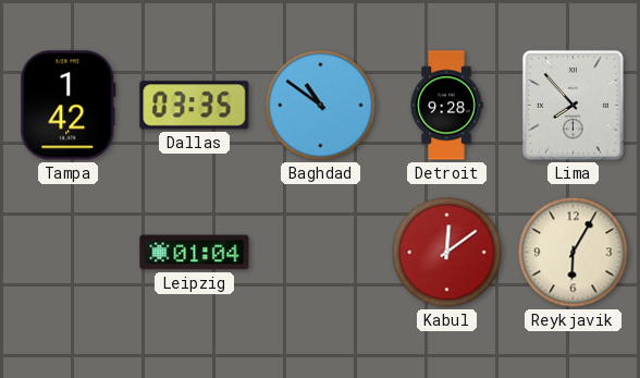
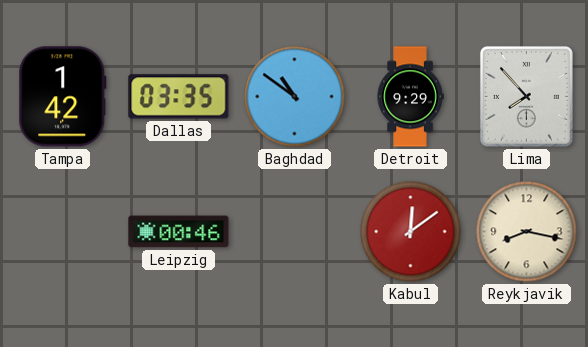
Detroit: 9:28 -> 9:29 (410, 97)
Leipzig: 01:04 -> 00:46 (179, 232)
Reykjavik: 6:05 -> 8:17 (527, 232)
